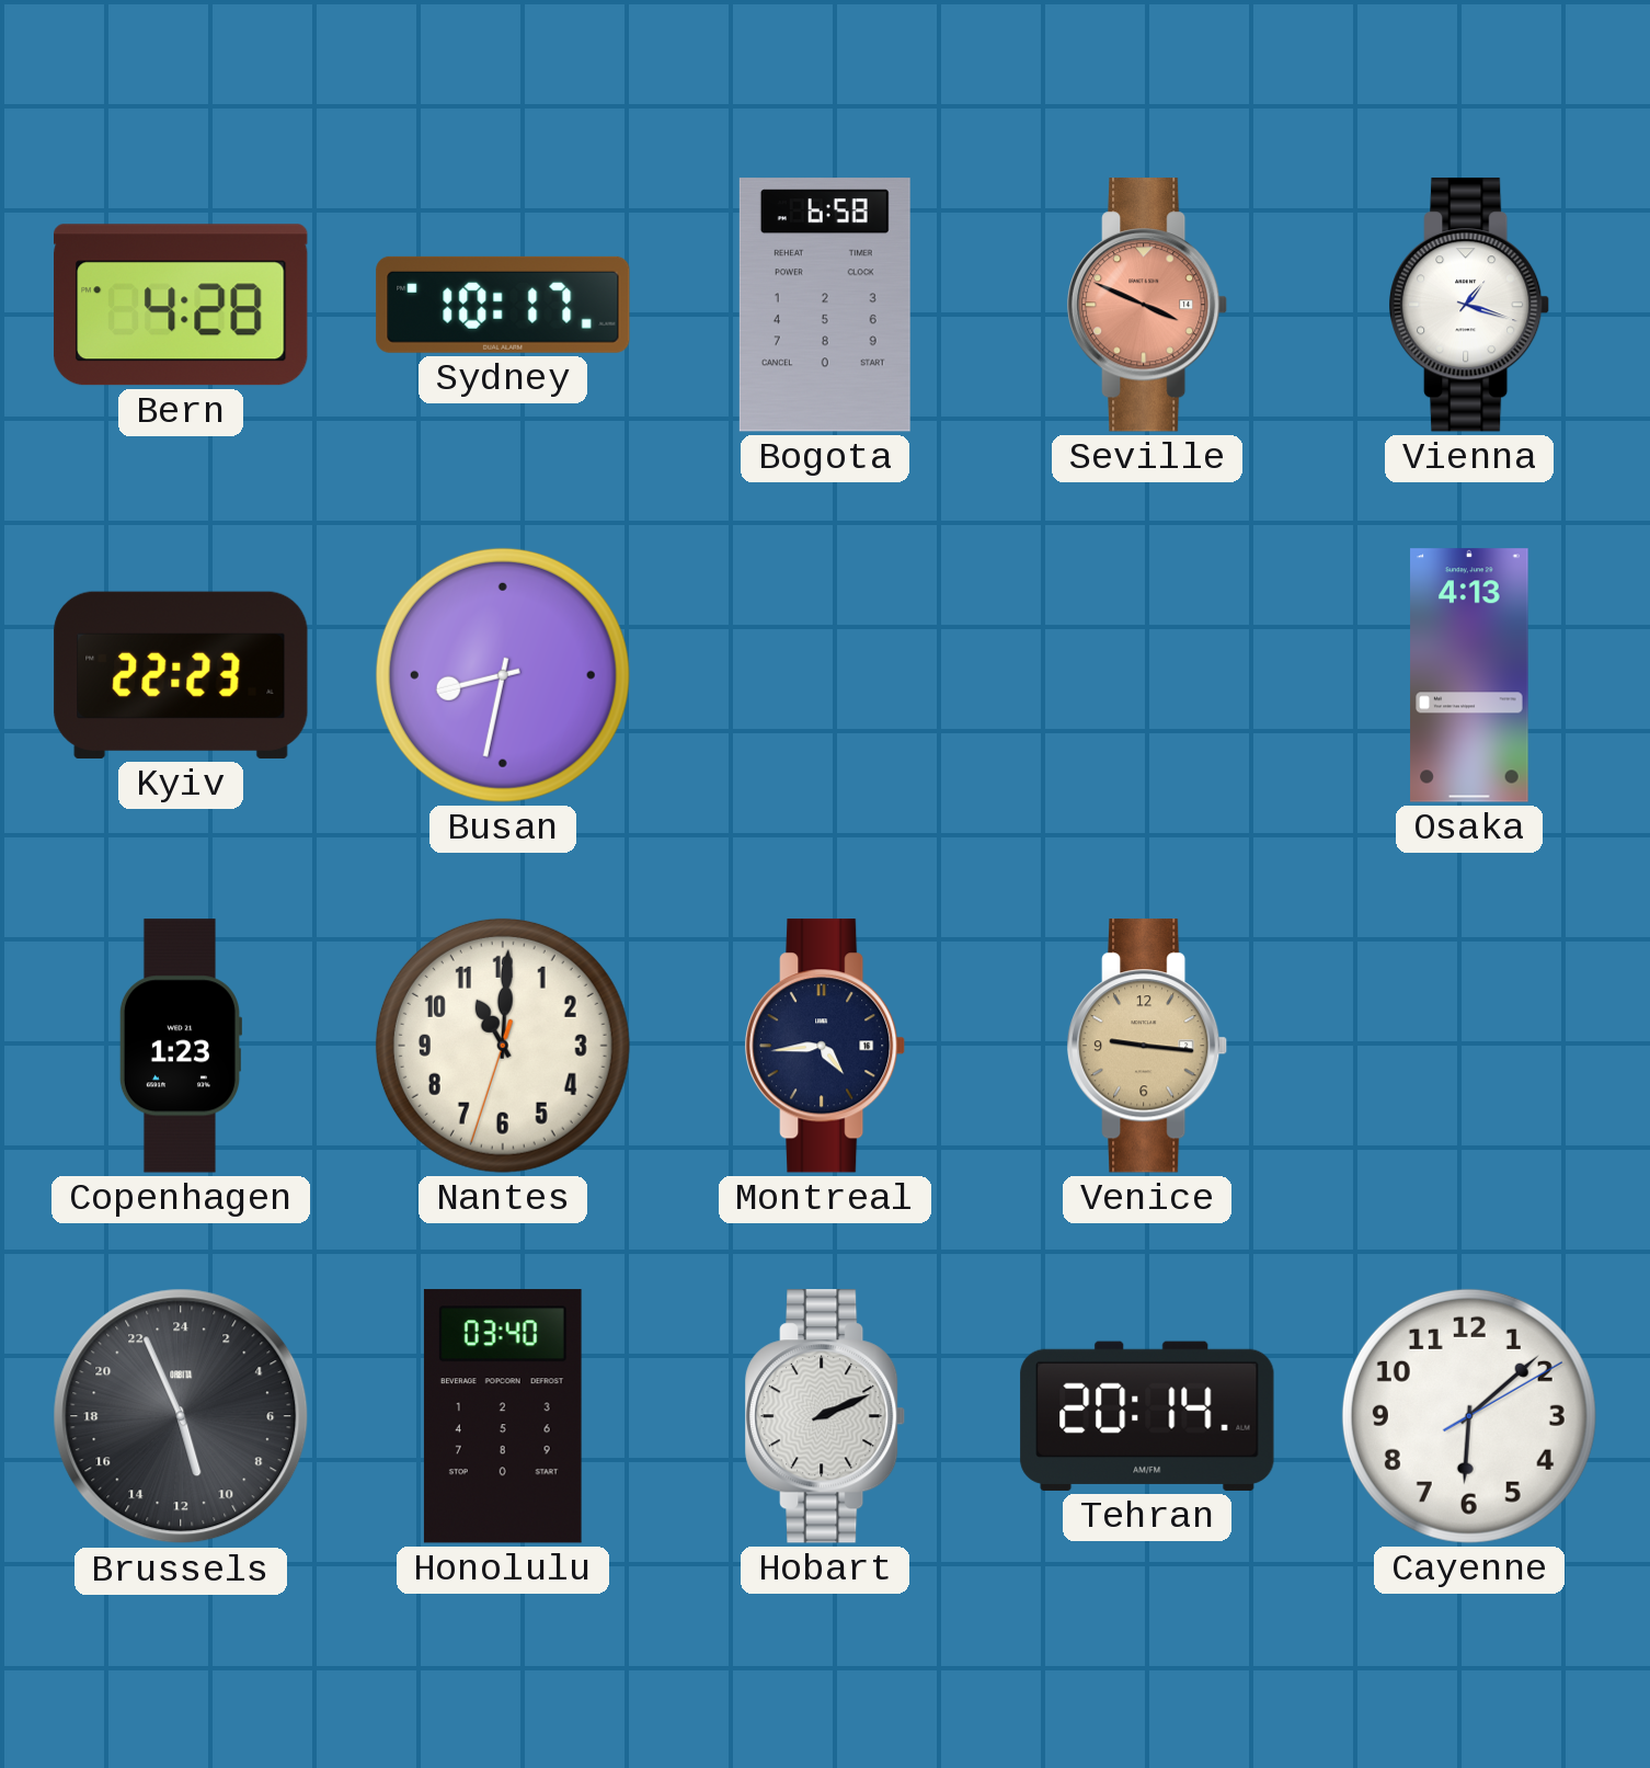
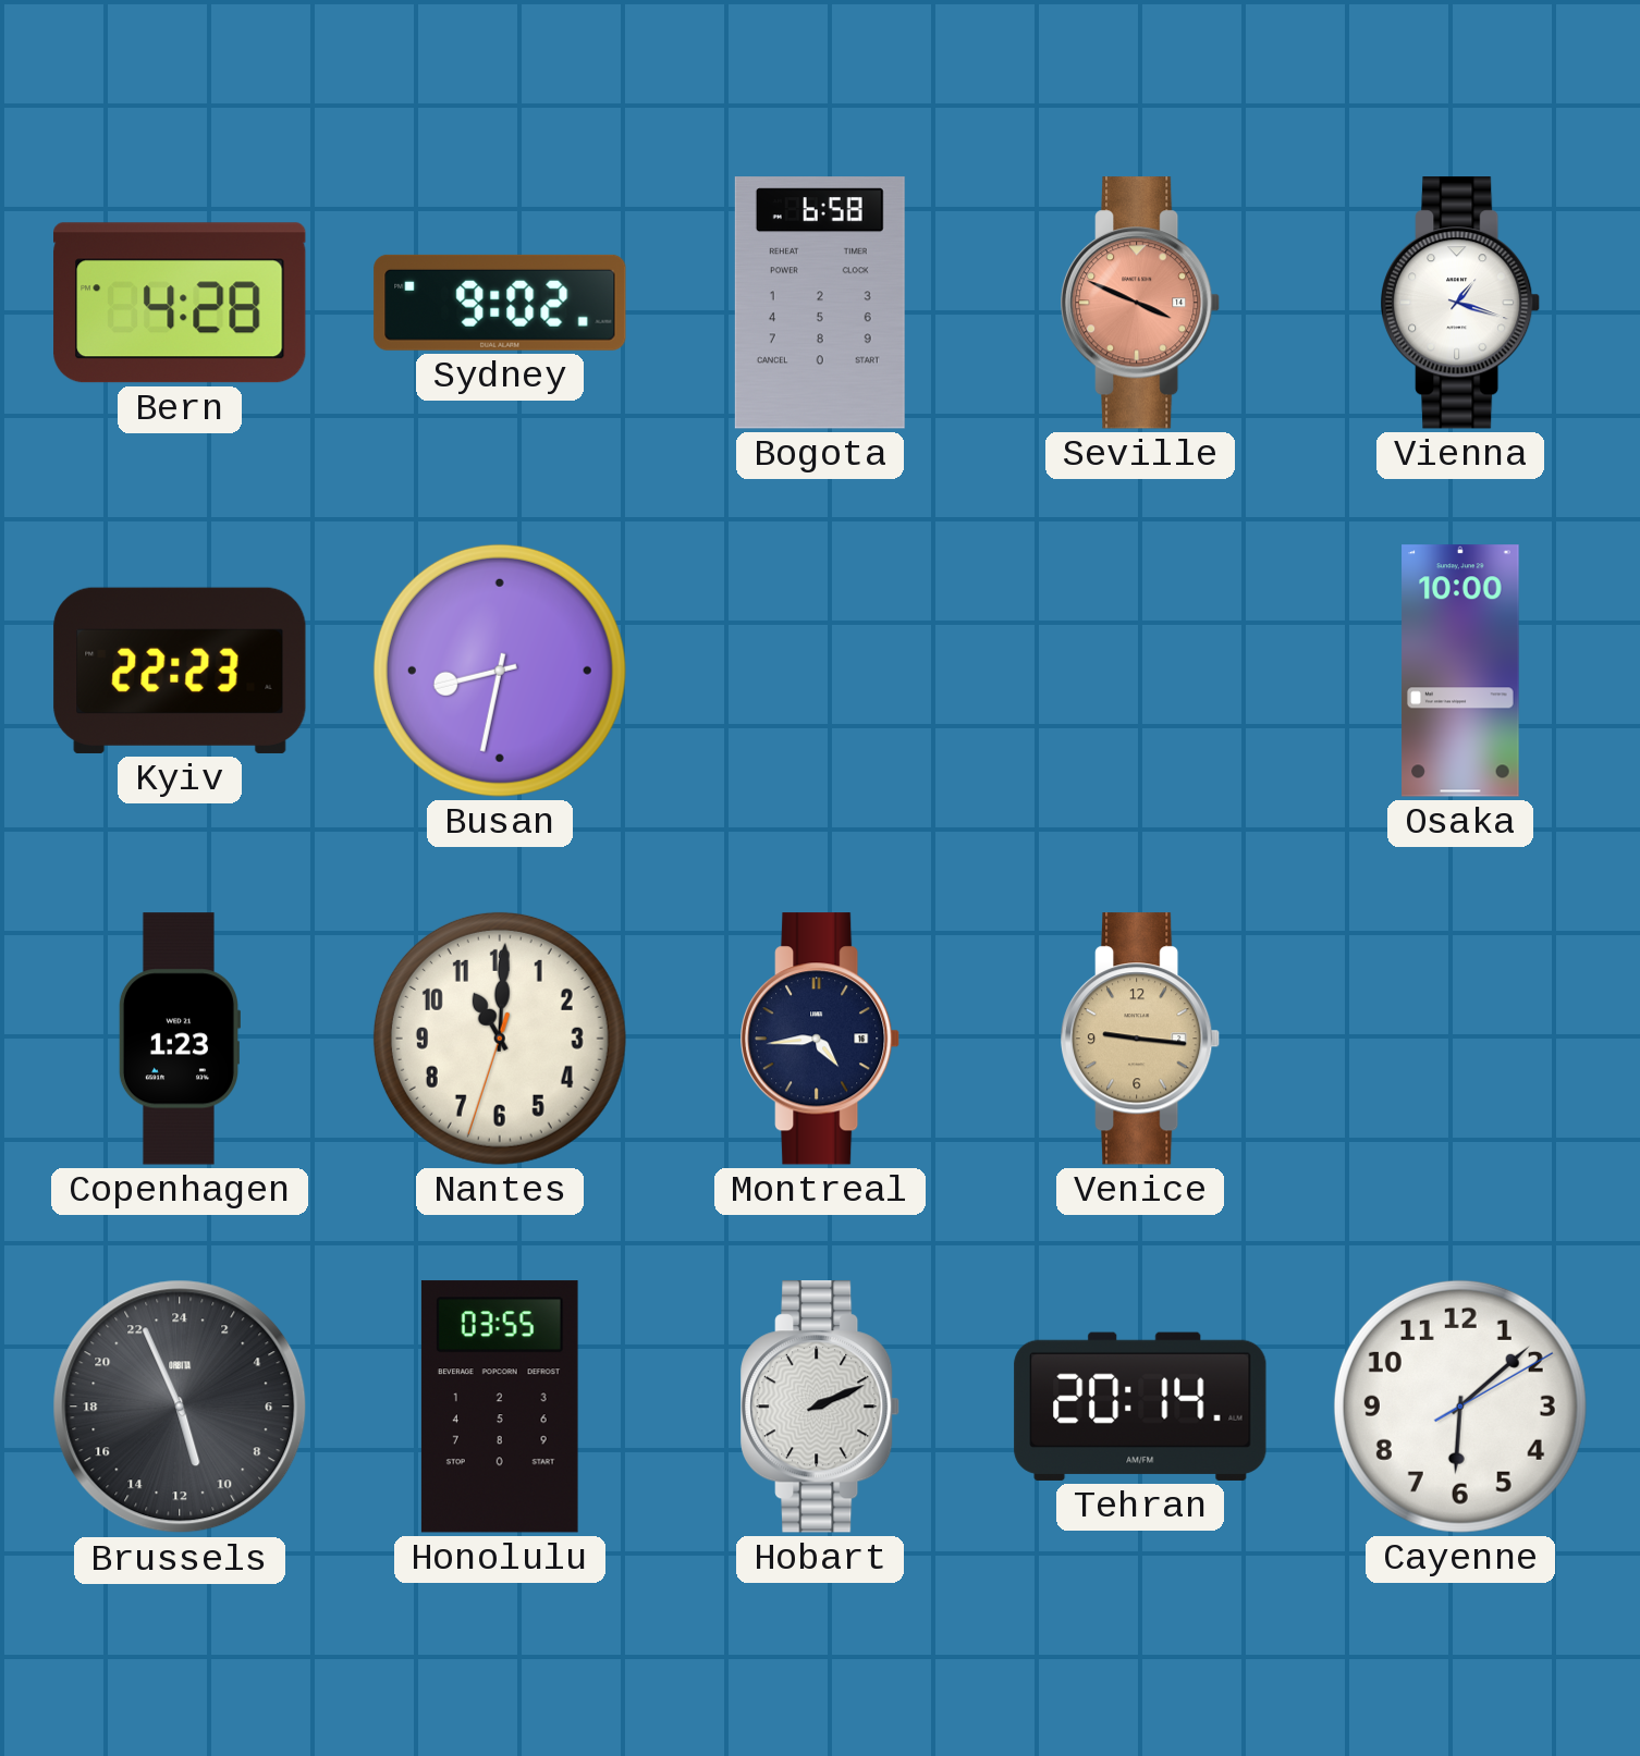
Sydney: 10:17 -> 9:02 (500, 303)
Osaka: 4:13 -> 10:00 (1460, 671)
Honolulu: 03:40 -> 03:55 (500, 1407)
